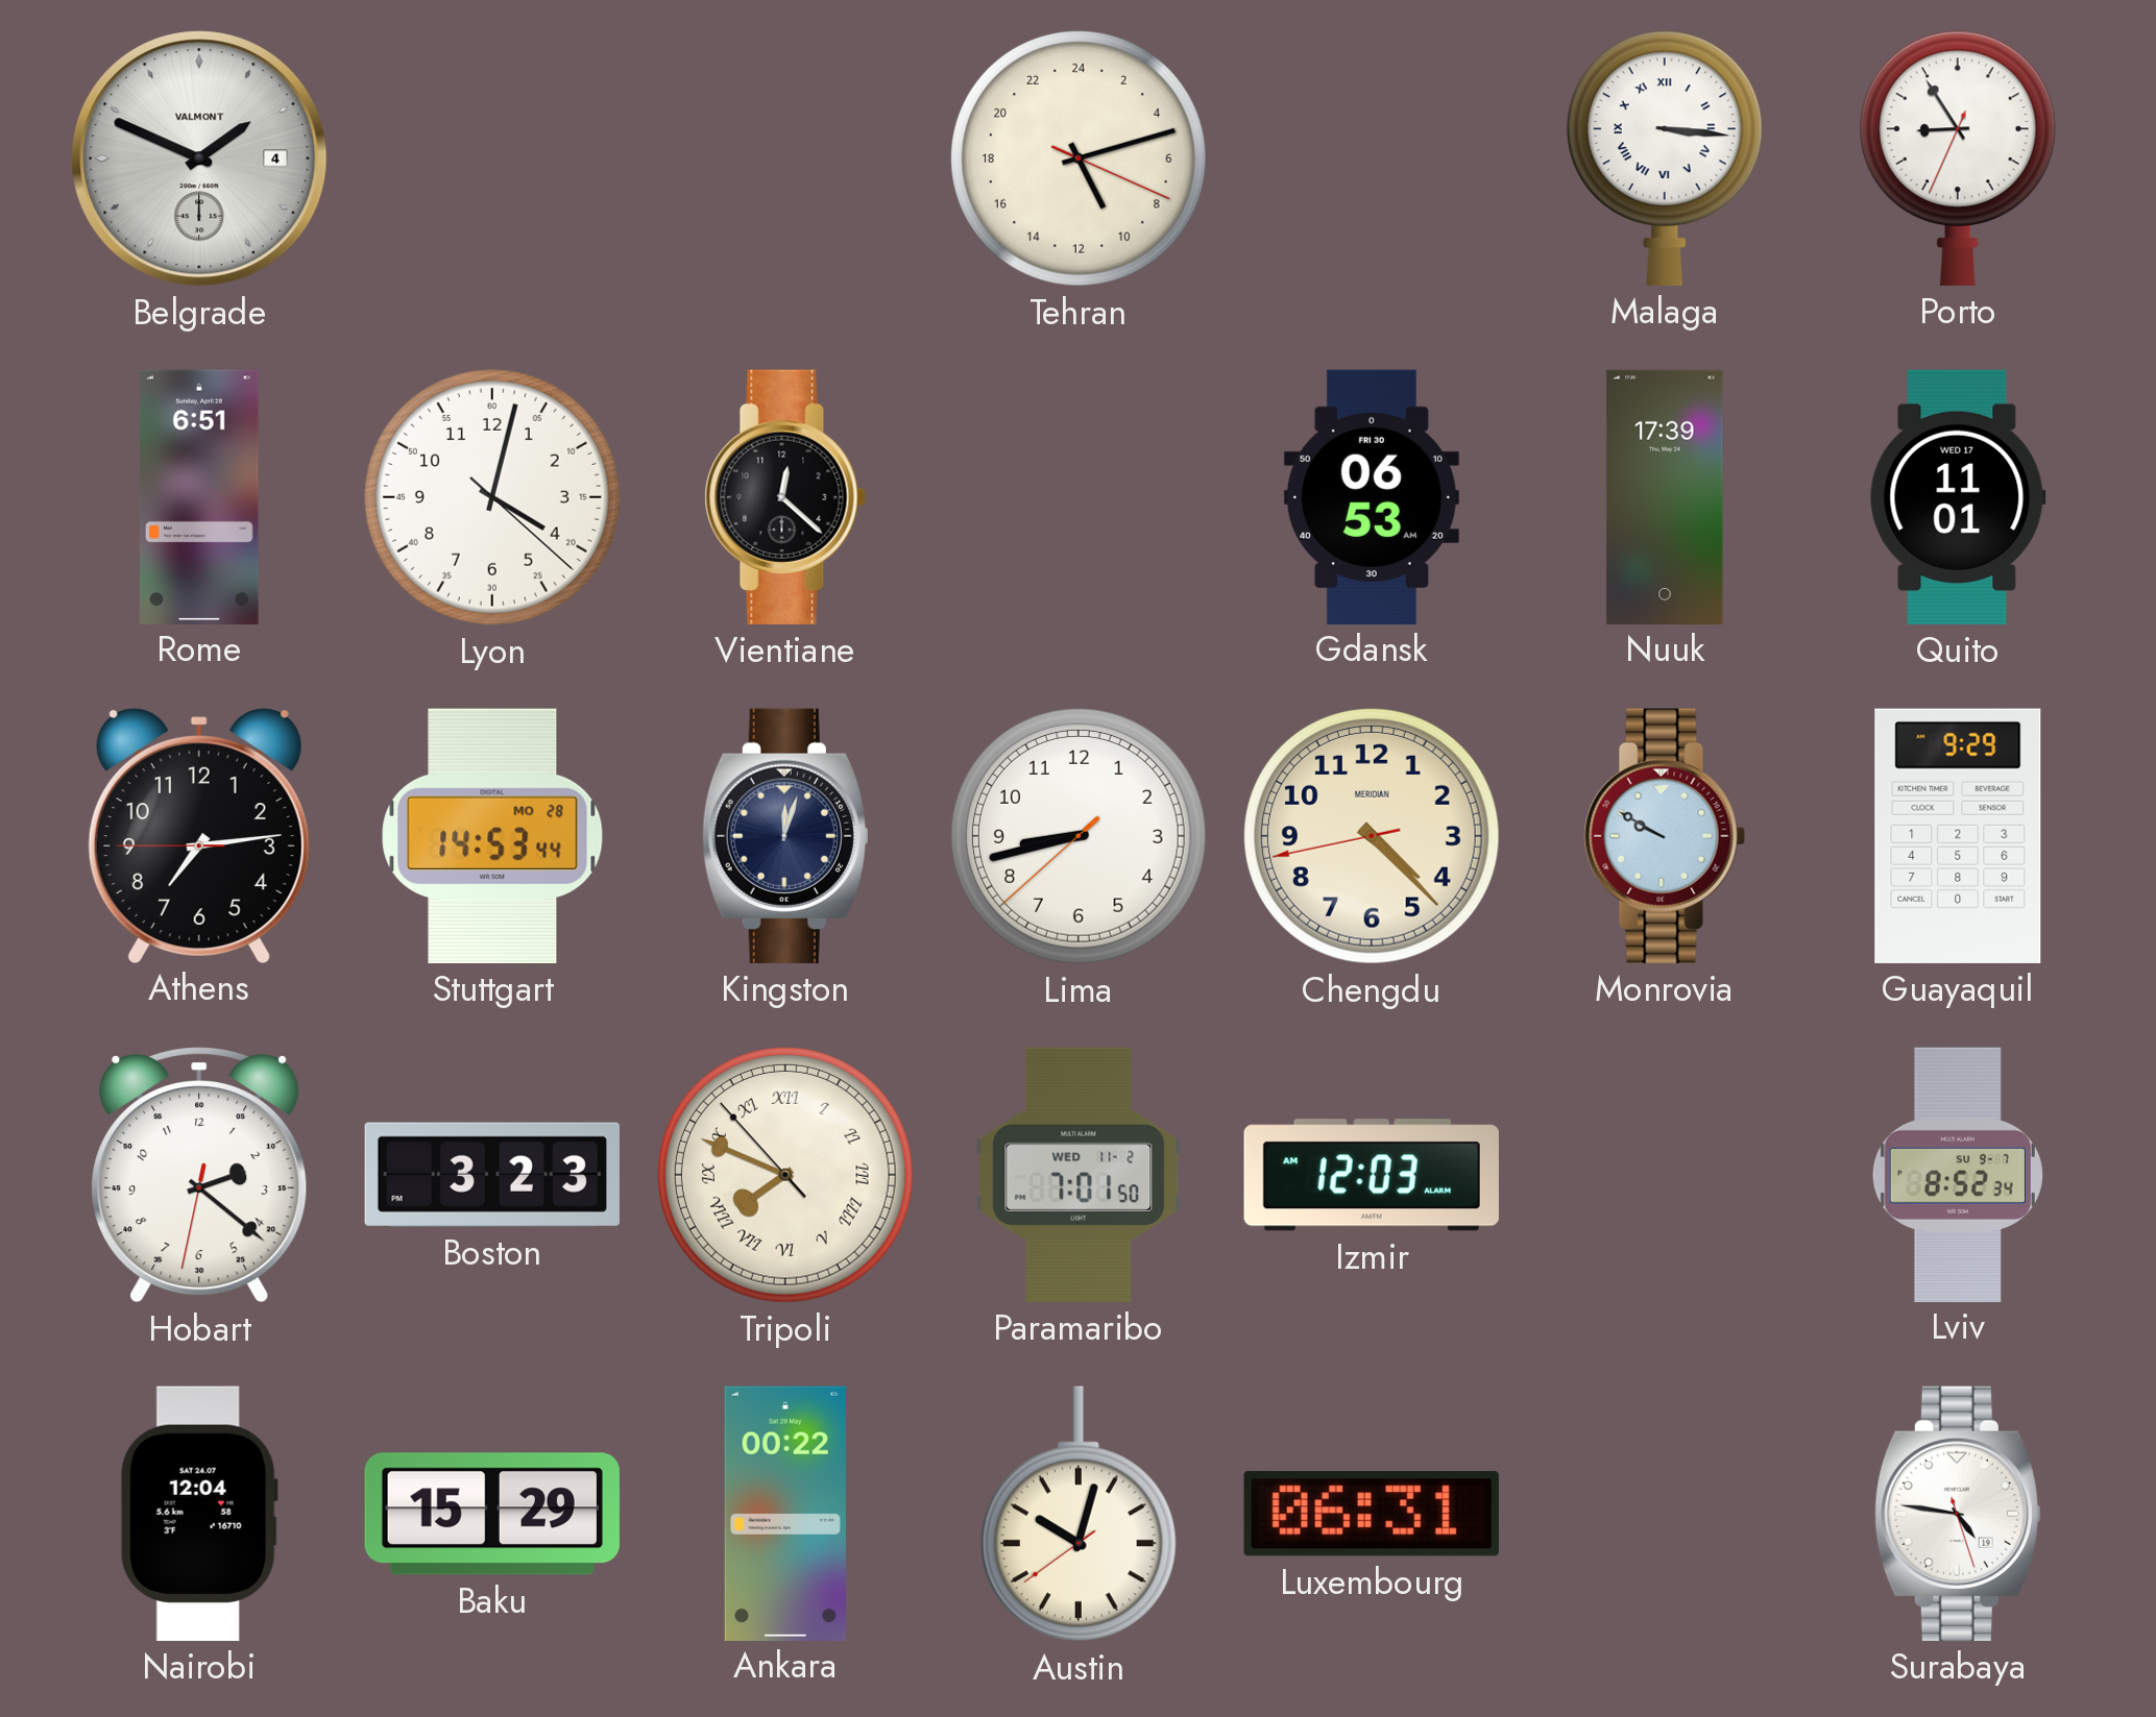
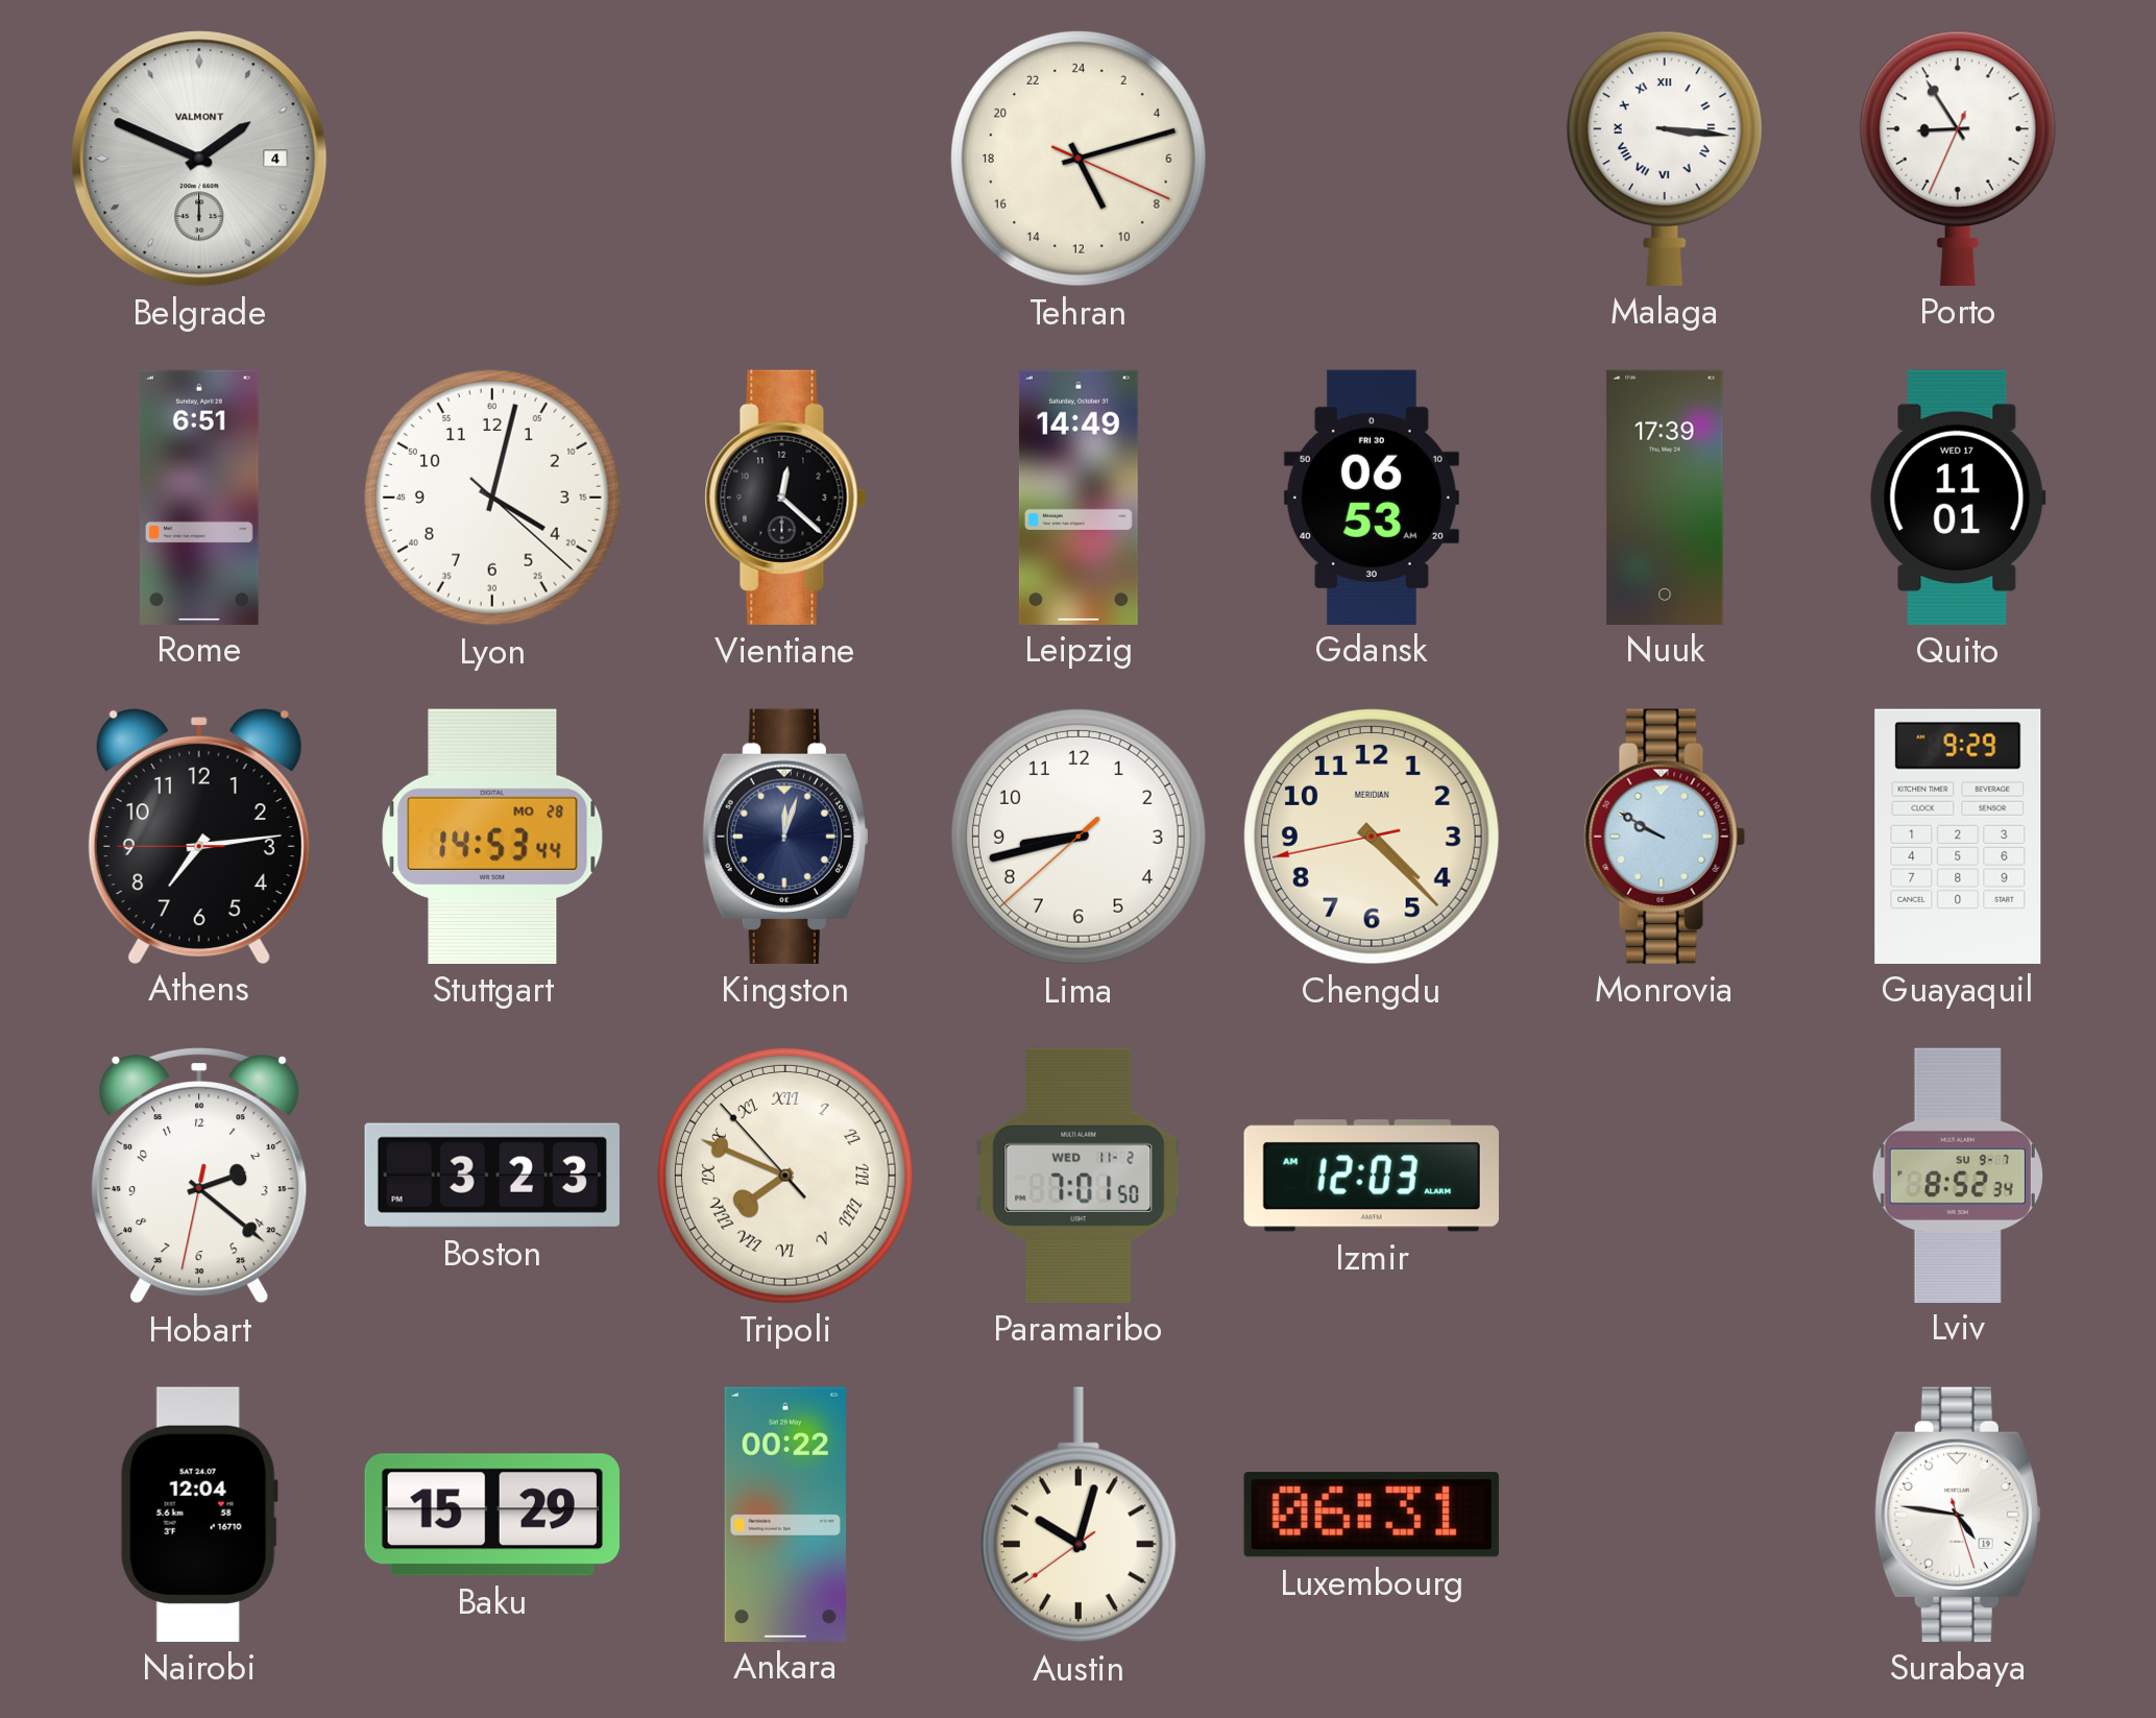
Leipzig: none -> 14:49 (1079, 497)
